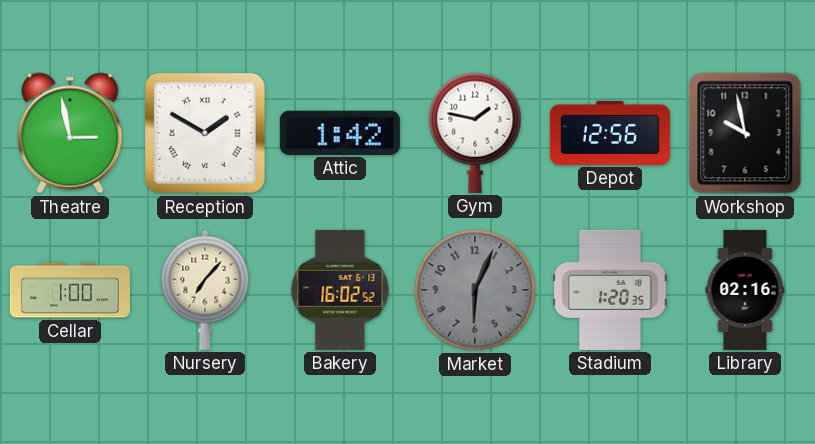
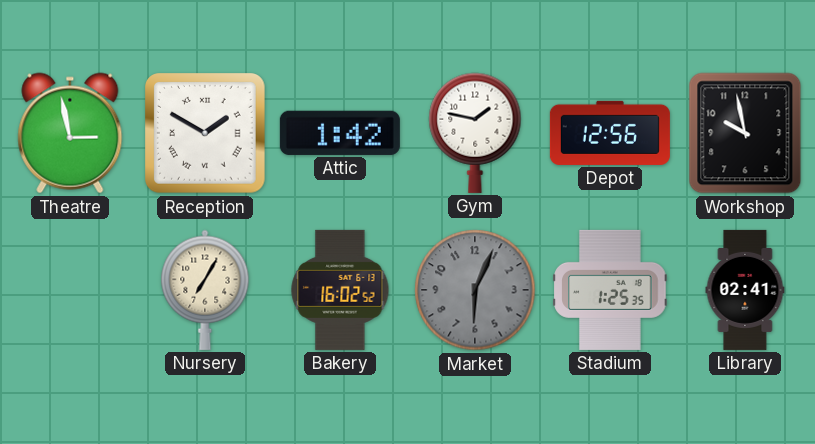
Cellar: 1:00 -> none (70, 290)
Nursery: 7:07 -> 7:05 (205, 290)
Stadium: 1:20 -> 1:25 (610, 290)
Library: 02:16 -> 02:41 (745, 290)
